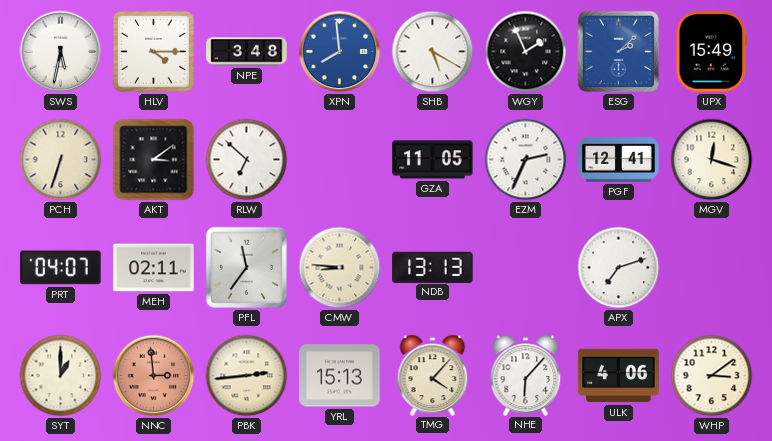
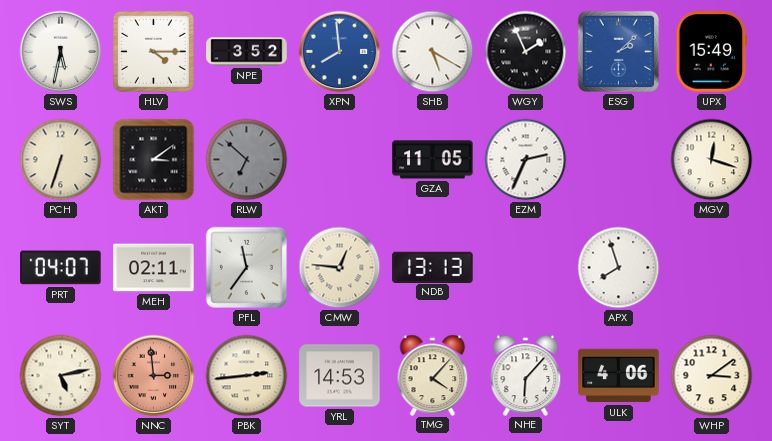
NPE: 3:48 -> 3:52 (247, 52)
RLW dial: white -> grey (247, 160)
PGF: 12:41 -> none (619, 160)
CMW: 8:46 -> 12:46 (340, 268)
APX: 7:12 -> 7:57 (619, 268)
SYT: 1:00 -> 5:13 (61, 376)
YRL: 15:13 -> 14:53 (340, 376)
